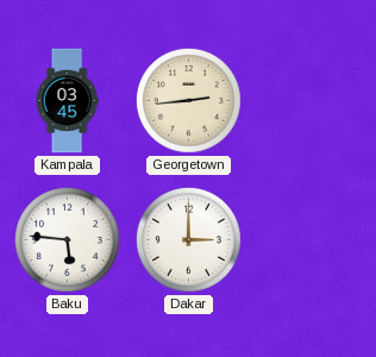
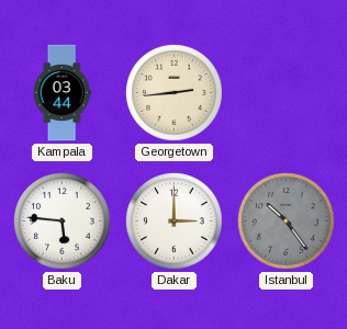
Kampala: 03:45 -> 03:44 (61, 93)
Istanbul: none -> 10:24 (286, 220)
